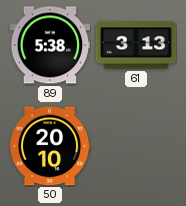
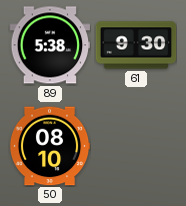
61: 3:13 -> 9:30 (136, 45)
50: 20:10 -> 08:10 (50, 146)
